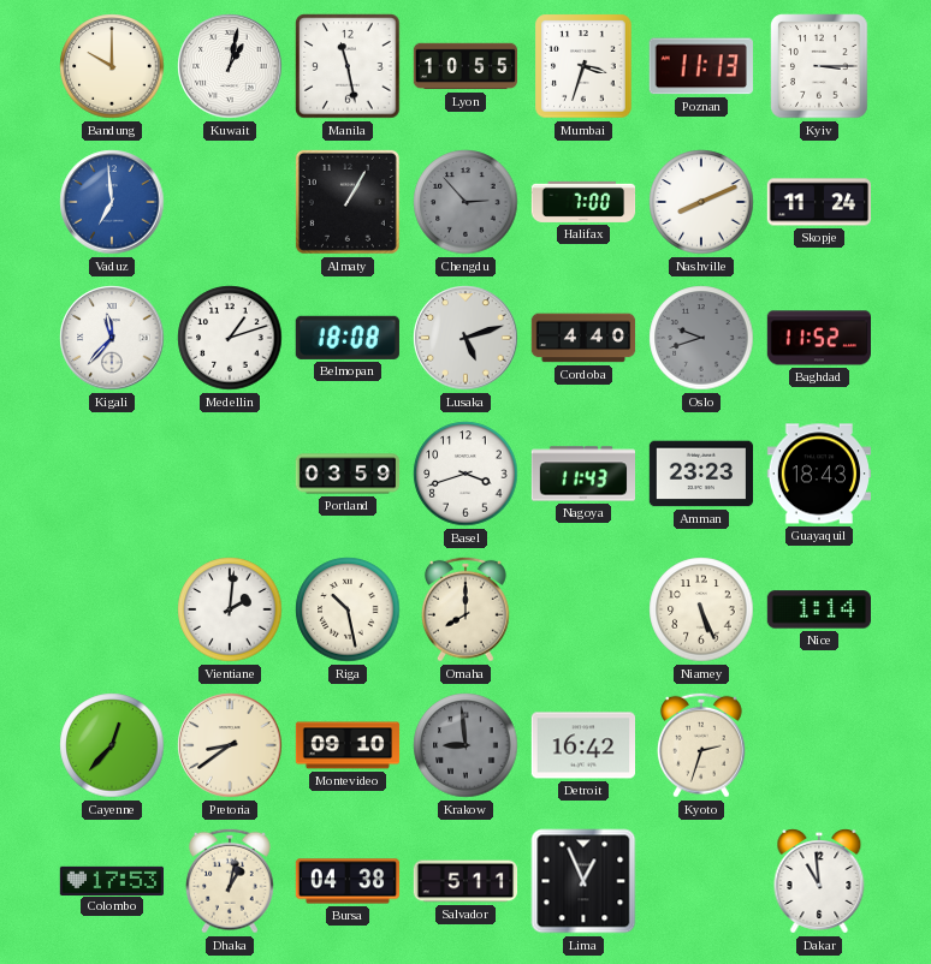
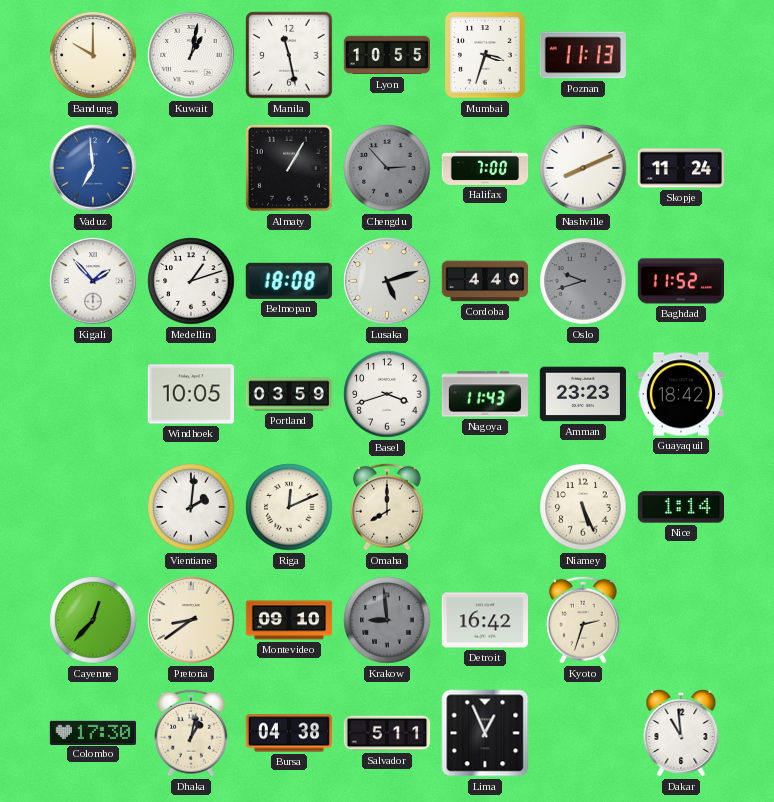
Kyiv: 3:15 -> none (819, 66)
Kigali: 11:37 -> 1:53 (93, 281)
Windhoek: none -> 10:05 (190, 394)
Guayaquil: 18:43 -> 18:42 (680, 394)
Riga: 10:28 -> 12:11 (289, 507)
Colombo: 17:53 -> 17:30 (93, 732)
